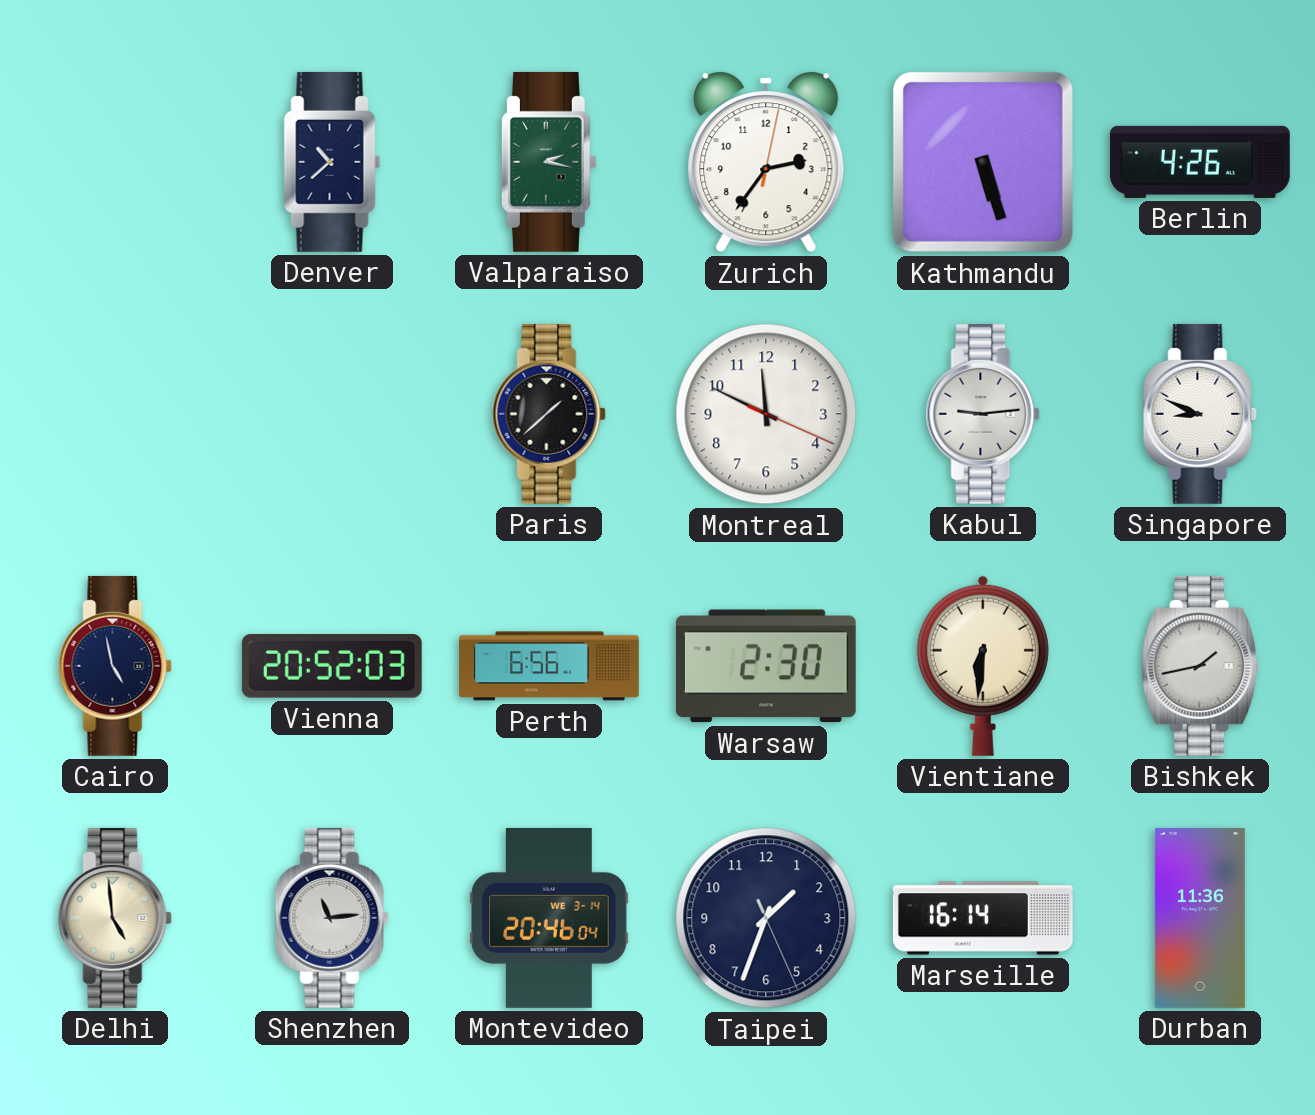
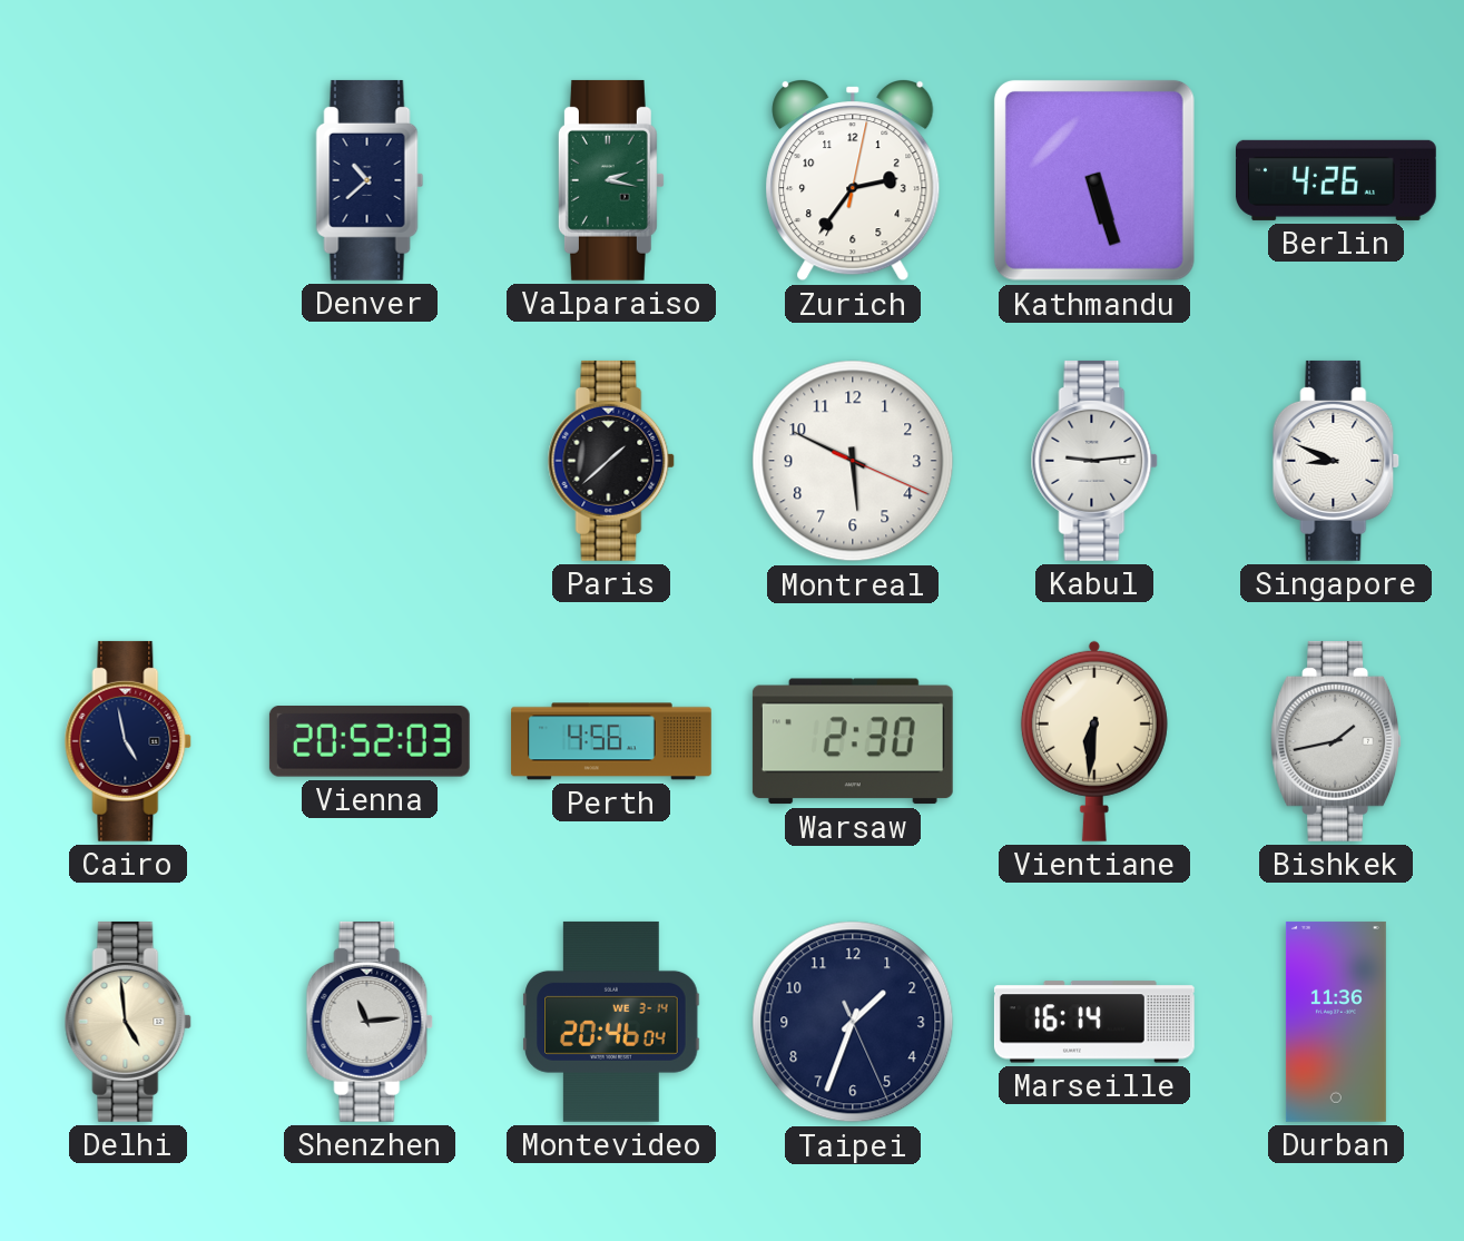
Montreal: 11:49 -> 5:49 (853, 461)
Perth: 6:56 -> 4:56 (612, 741)
